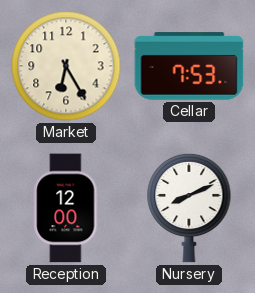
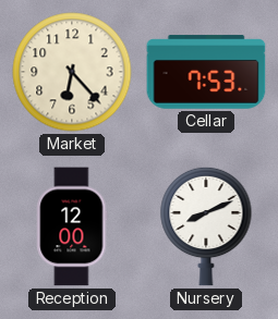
Market: 6:25 -> 6:23 (72, 72)
